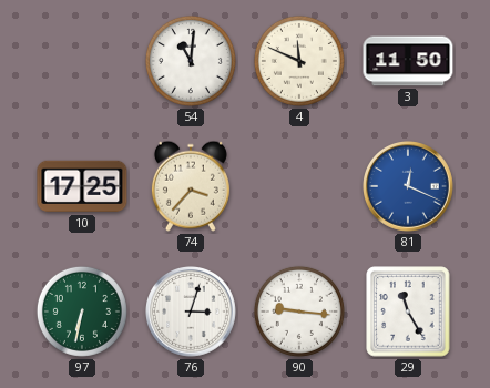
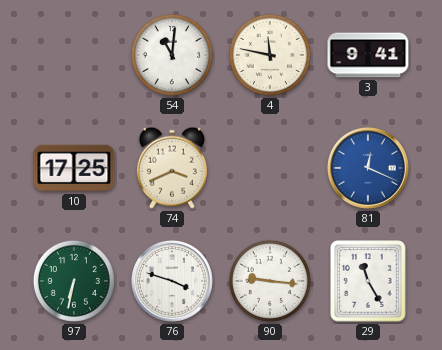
4: 11:49 -> 11:47 (270, 55)
3: 11:50 -> 9:41 (368, 55)
74: 3:37 -> 3:41 (172, 168)
76: 3:03 -> 3:48 (173, 282)
